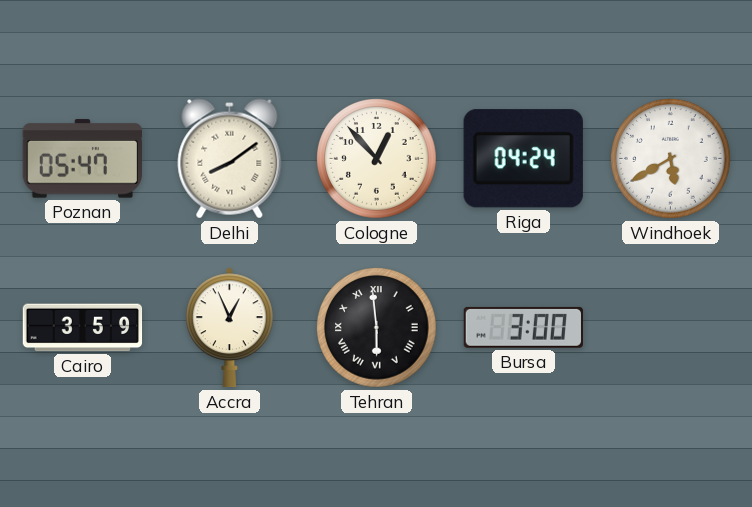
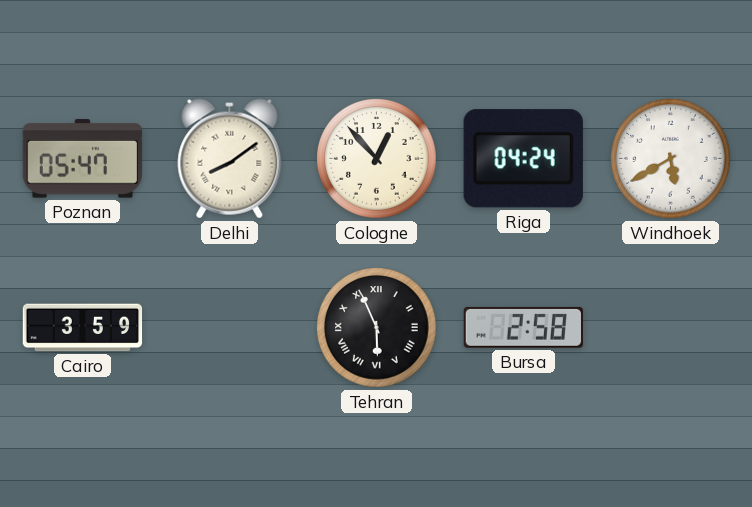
Accra: 12:56 -> none (230, 328)
Tehran: 5:59 -> 5:56 (377, 328)
Bursa: 3:00 -> 2:58 (523, 327)
